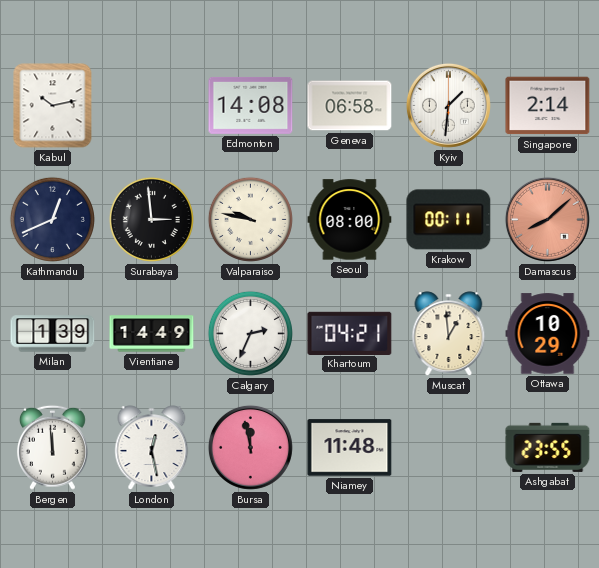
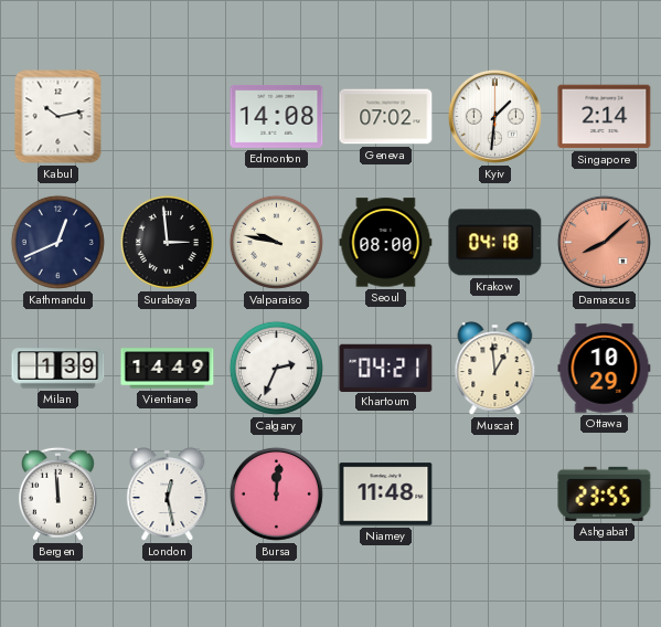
Geneva: 06:58 -> 07:02 (386, 117)
Krakow: 00:11 -> 04:18 (495, 243)
Bursa: 11:58 -> 12:01 (276, 493)
